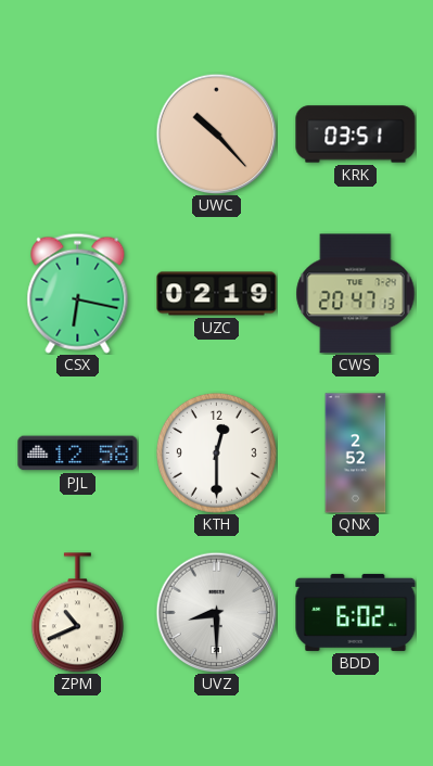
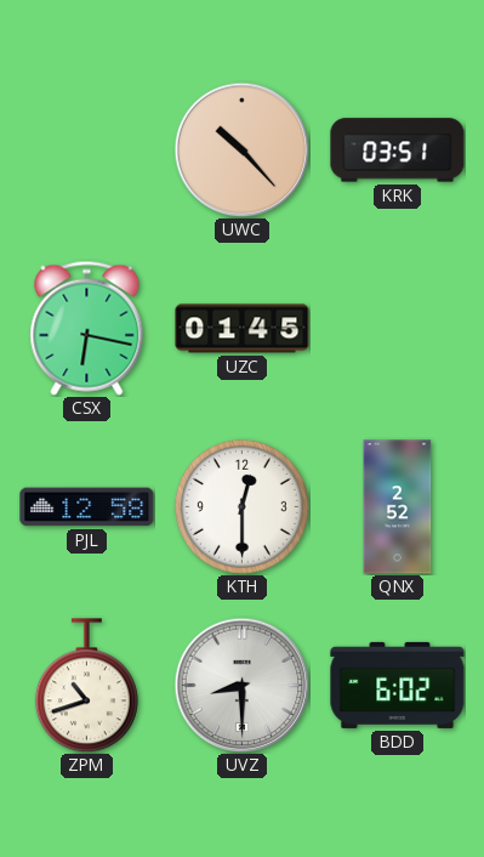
UZC: 02:19 -> 01:45 (243, 329)
CWS: 20:47 -> none (356, 294)
ZPM: 10:41 -> 10:42 (86, 686)
